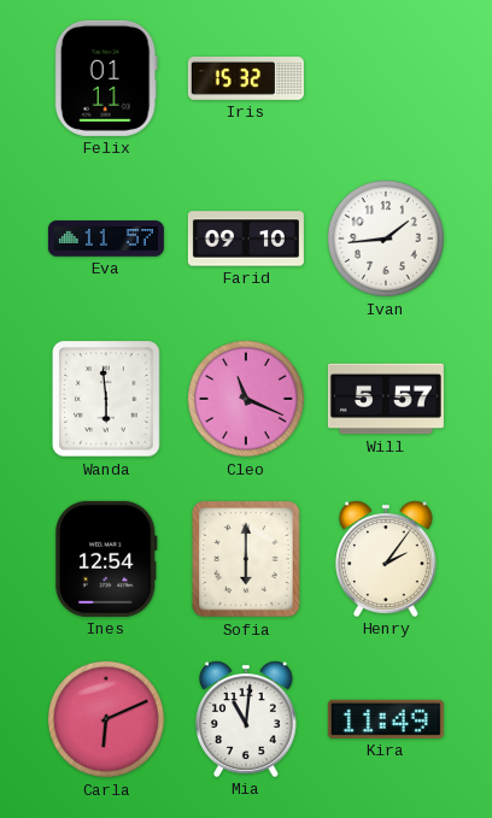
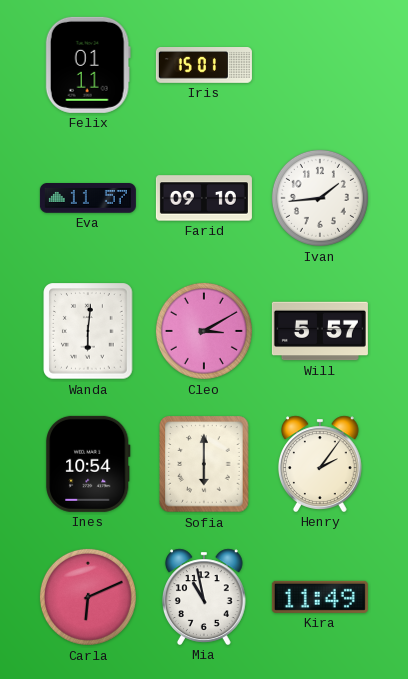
Iris: 15:32 -> 15:01 (204, 66)
Wanda: 5:59 -> 6:01 (88, 331)
Cleo: 11:19 -> 3:10 (204, 331)
Ines: 12:54 -> 10:54 (88, 464)
Mia: 11:01 -> 10:58 (204, 597)
